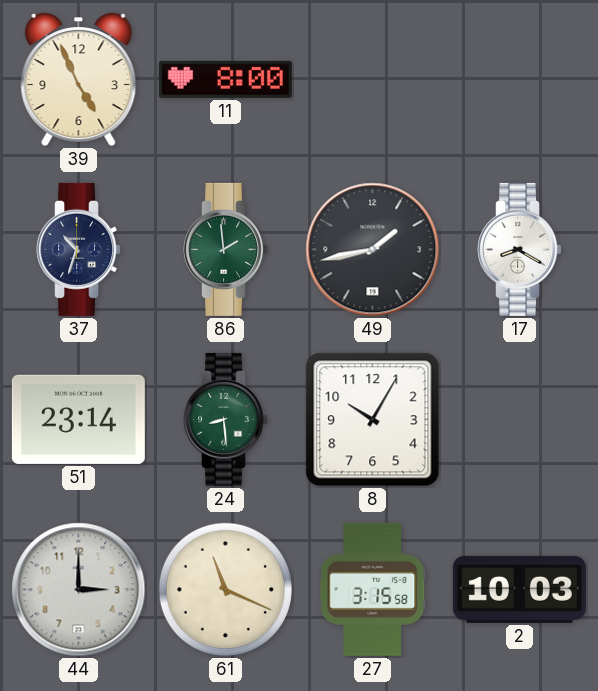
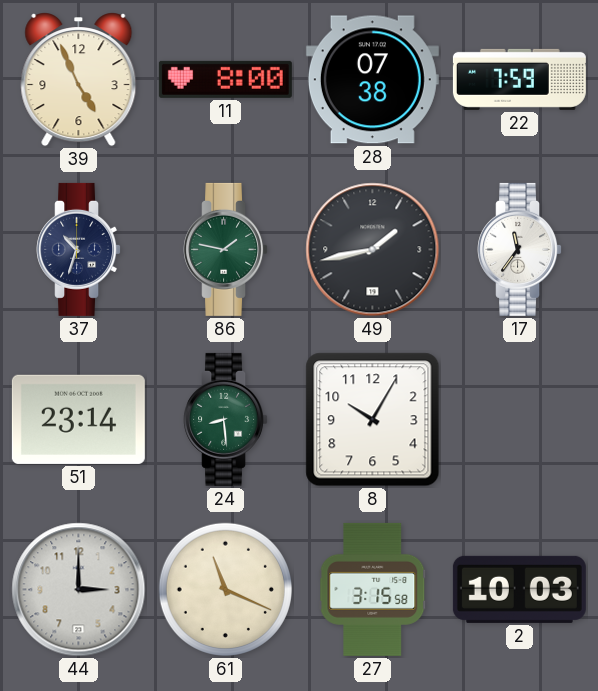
28: none -> 07:38 (372, 80)
22: none -> 7:59 (519, 79)
86: 1:59 -> 1:47 (226, 249)
17: 8:20 -> 11:36 (520, 249)
